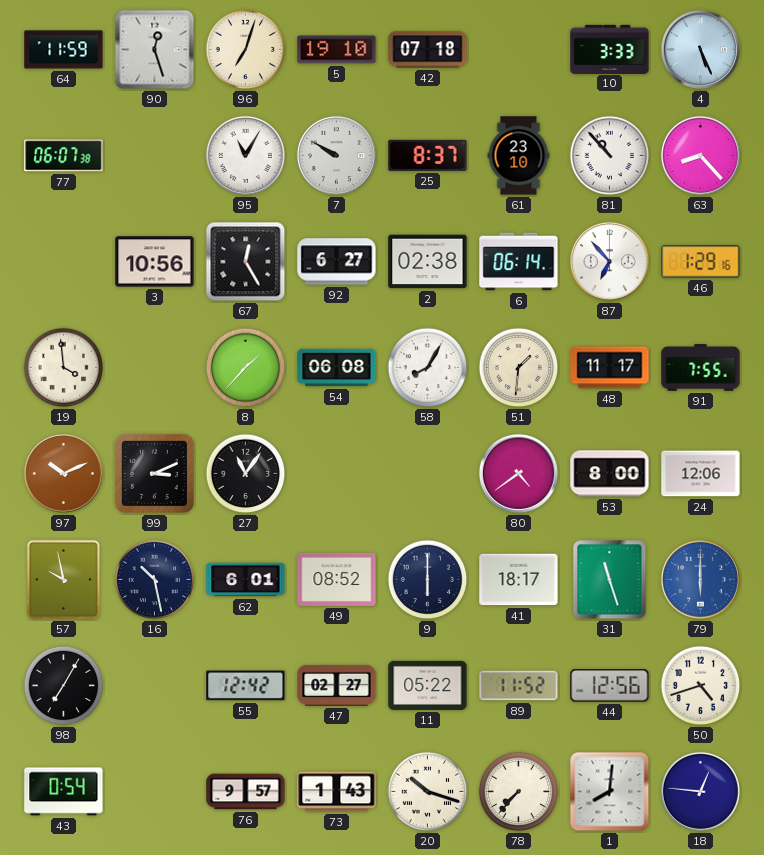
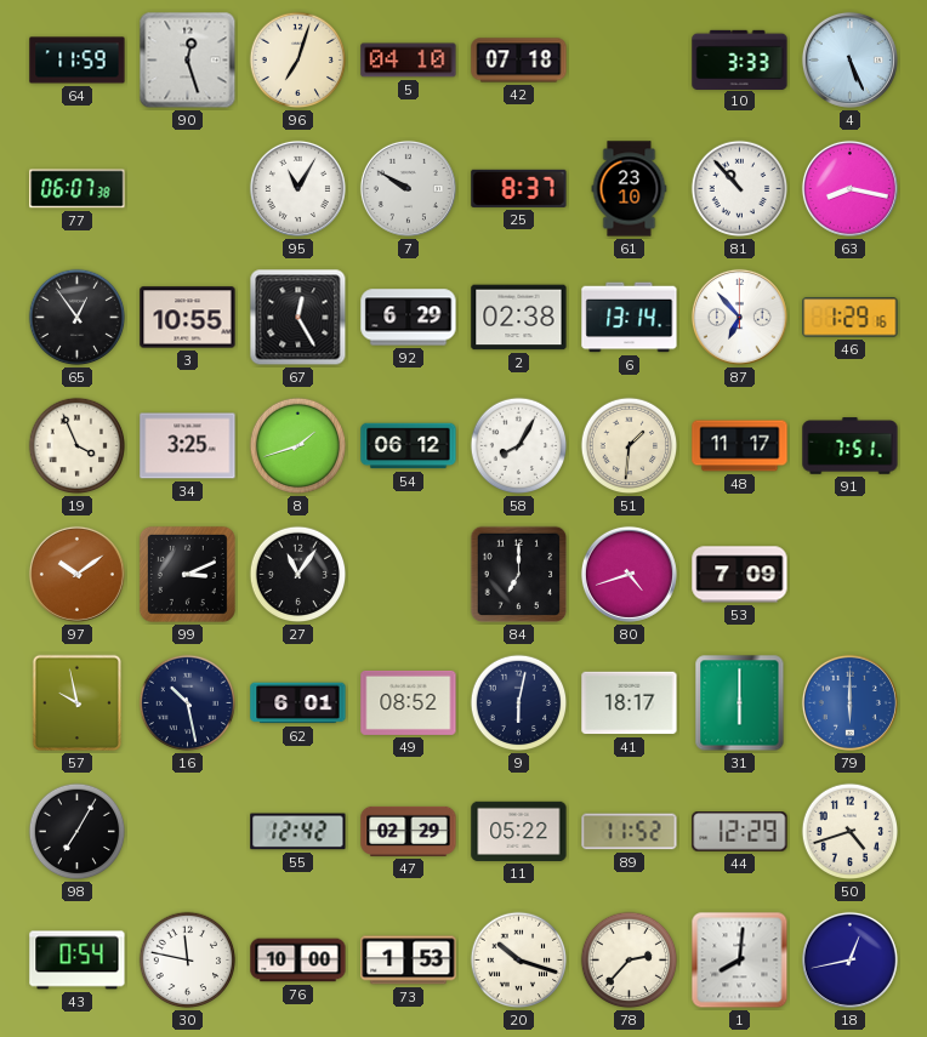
5: 19:10 -> 04:10 (409, 61)
63: 8:23 -> 8:17 (849, 188)
65: none -> 12:54 (78, 318)
3: 10:56 -> 10:55 (188, 318)
92: 6:27 -> 6:29 (409, 318)
6: 06:14 -> 13:14 (630, 318)
19: 3:59 -> 3:56 (78, 446)
34: none -> 3:25 (188, 446)
8: 1:37 -> 1:42 (298, 446)
54: 06:08 -> 06:12 (409, 446)
91: 7:55 -> 7:51 (851, 446)
97: 10:11 -> 10:09 (76, 574)
84: none -> 7:00 (519, 575)
80: 4:39 -> 4:42 (629, 574)
53: 8:00 -> 7:09 (740, 575)
24: 12:06 -> none (701, 474)
9: 6:00 -> 6:02 (519, 703)
31: 11:27 -> 6:00 (740, 703)
47: 02:27 -> 02:29 (409, 831)
44: 12:56 -> 12:29 (740, 832)
30: none -> 11:47 (188, 961)
76: 9:57 -> 10:00 (298, 961)
73: 1:43 -> 1:53 (409, 961)
78: 7:37 -> 2:37 (630, 961)
18: 12:46 -> 12:43 (849, 959)
